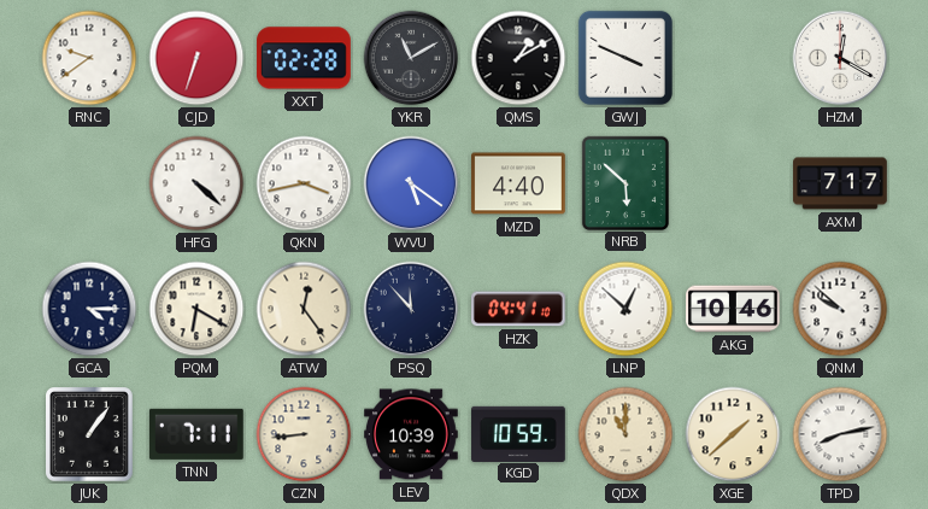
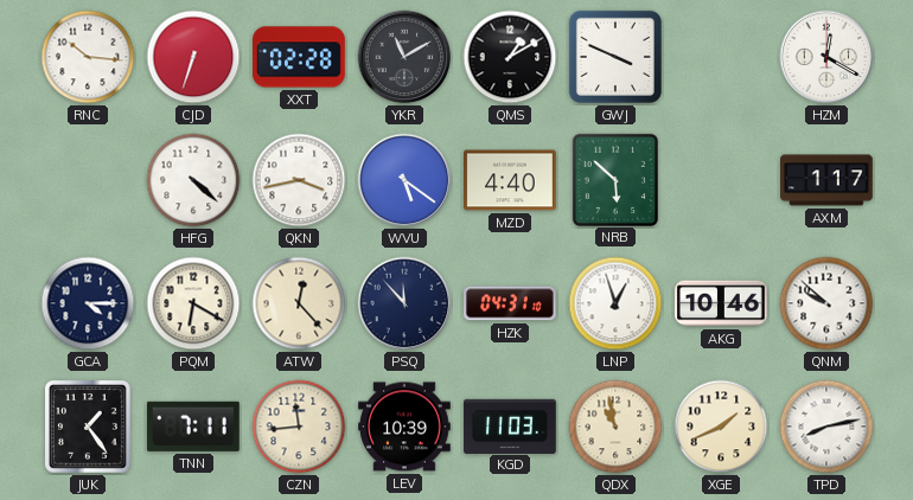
RNC: 9:39 -> 10:16 (88, 57)
AXM: 7:17 -> 1:17 (826, 180)
ATW: 12:24 -> 12:23 (299, 303)
HZK: 04:41 -> 04:31 (511, 303)
LNP: 12:52 -> 12:57 (615, 303)
JUK: 1:06 -> 1:24 (89, 427)
CZN: 8:44 -> 11:44 (299, 427)
KGD: 10:59 -> 11:03 (510, 425)
QDX: 11:00 -> 10:58 (615, 427)
XGE: 1:38 -> 1:41 (721, 427)
